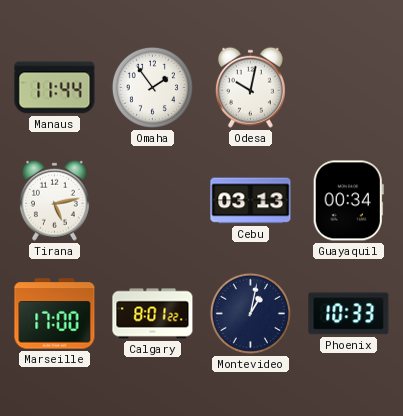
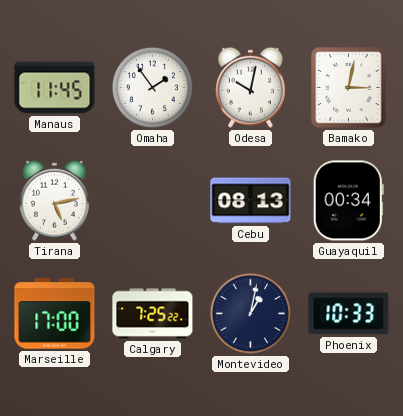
Manaus: 11:44 -> 11:45 (55, 88)
Bamako: none -> 3:02 (349, 88)
Cebu: 03:13 -> 08:13 (251, 201)
Calgary: 8:01 -> 7:25 (153, 314)
